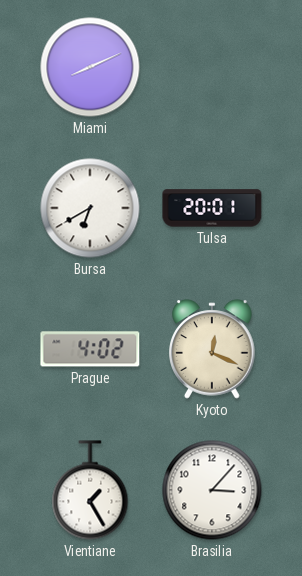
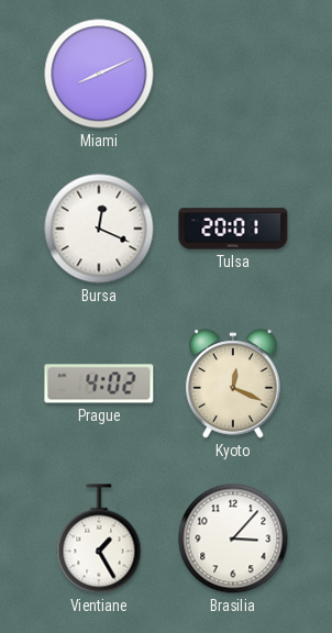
Bursa: 6:40 -> 12:19 (99, 229)
